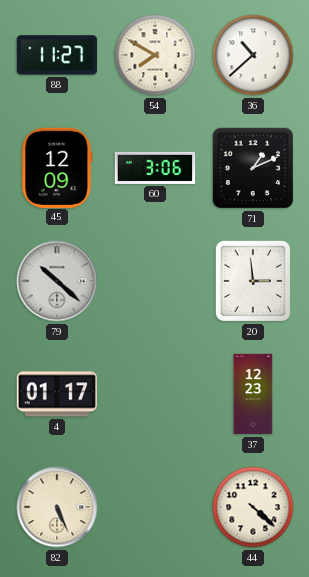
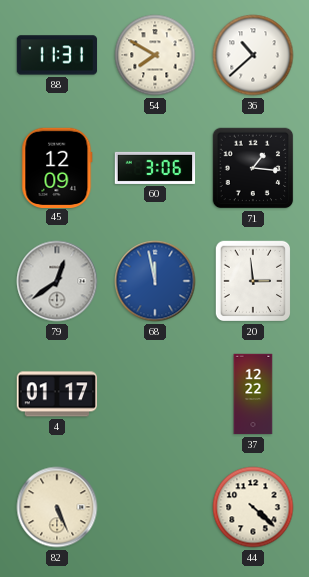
88: 11:27 -> 11:31 (57, 55)
71: 1:11 -> 1:16 (253, 168)
79: 10:22 -> 12:39 (57, 281)
68: none -> 11:58 (155, 281)
37: 12:23 -> 12:22 (253, 394)
